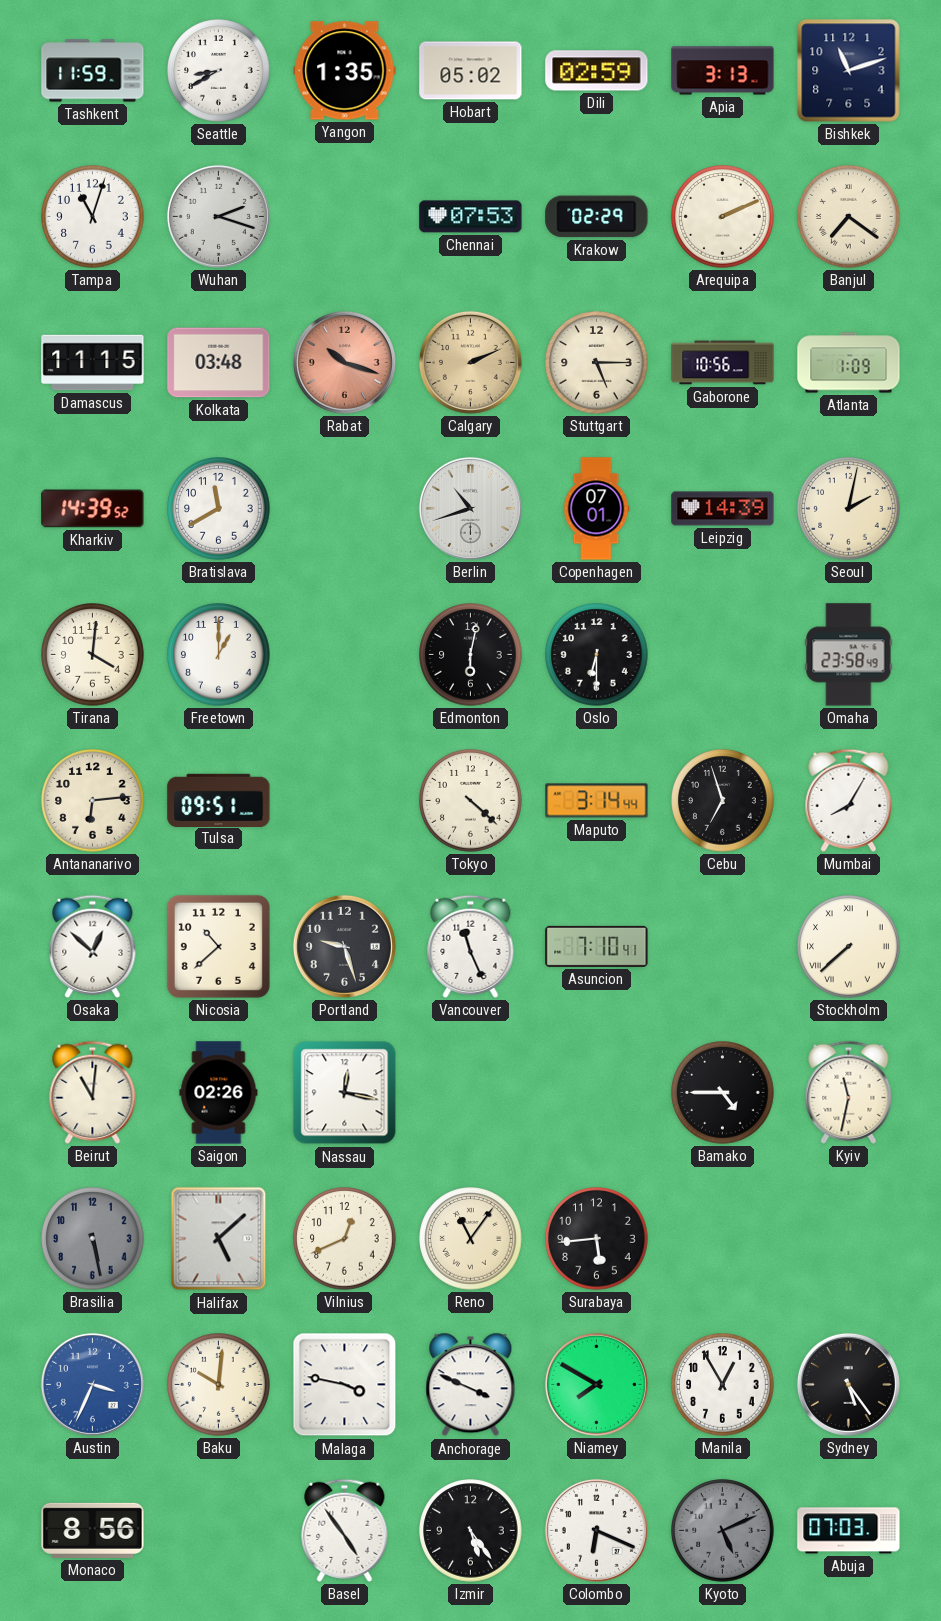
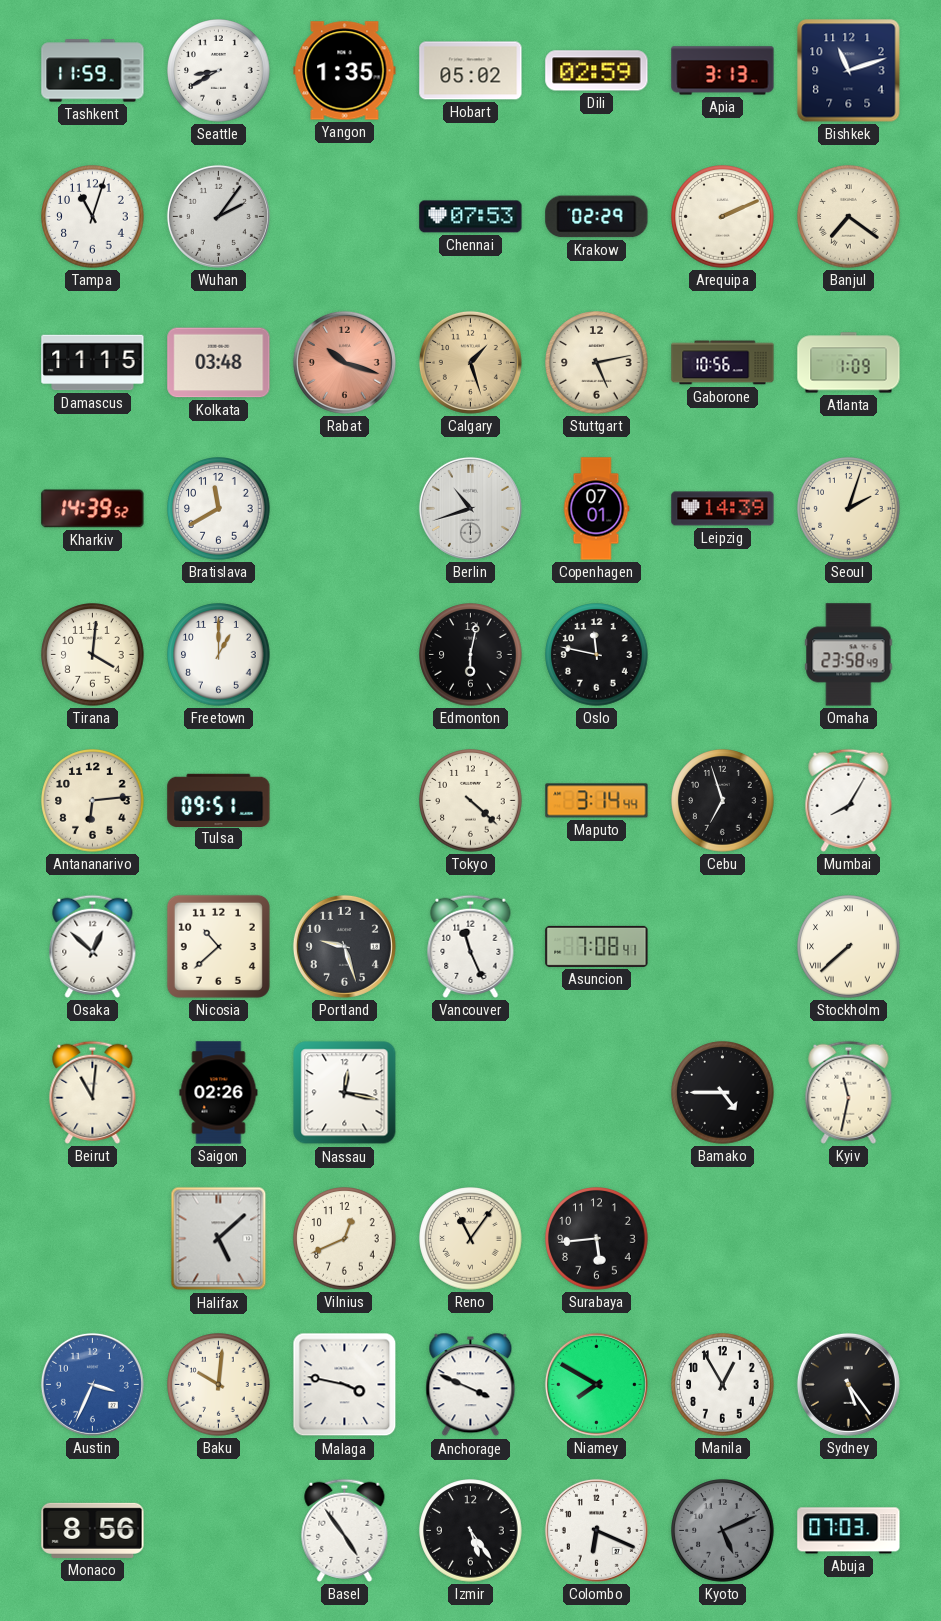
Wuhan: 2:18 -> 2:06 (218, 216)
Calgary: 2:11 -> 1:27 (470, 362)
Stuttgart: 5:15 -> 5:13 (597, 363)
Seoul: 2:02 -> 2:03 (849, 509)
Oslo: 6:30 -> 11:47 (597, 655)
Asuncion: 7:10 -> 7:08 (597, 946)
Brasilia: 5:28 -> none (93, 1239)
